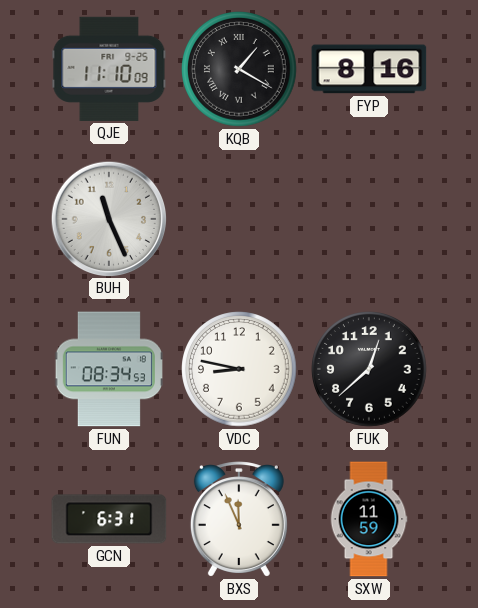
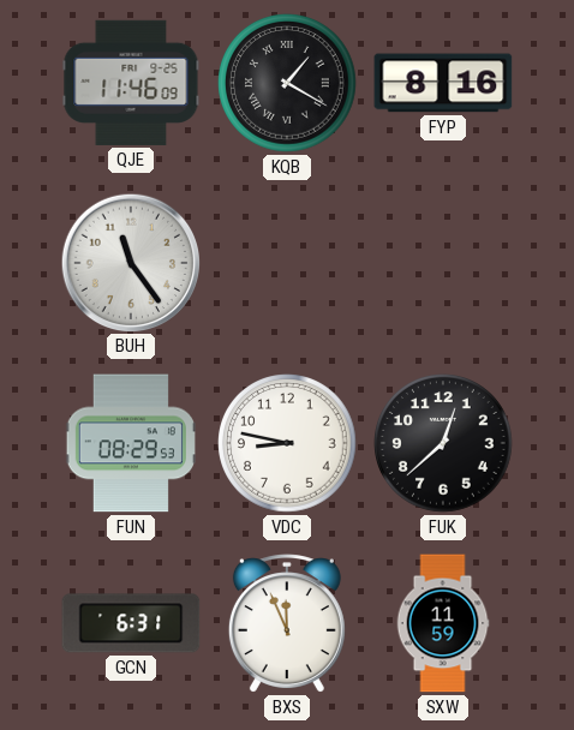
QJE: 11:10 -> 11:46 (131, 83)
BUH: 11:26 -> 11:24 (130, 262)
FUN: 08:34 -> 08:29 (131, 443)
